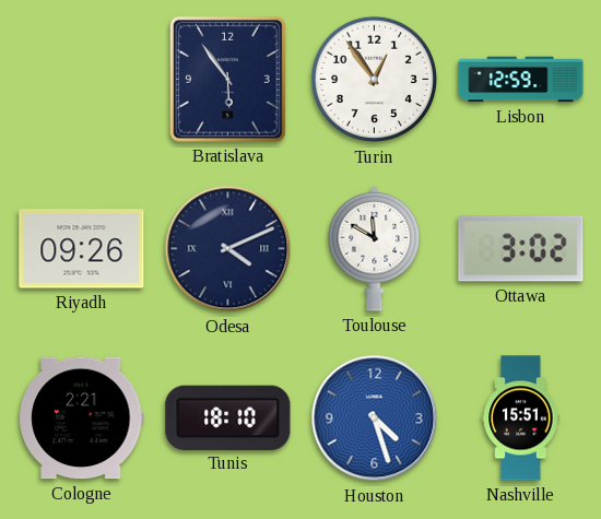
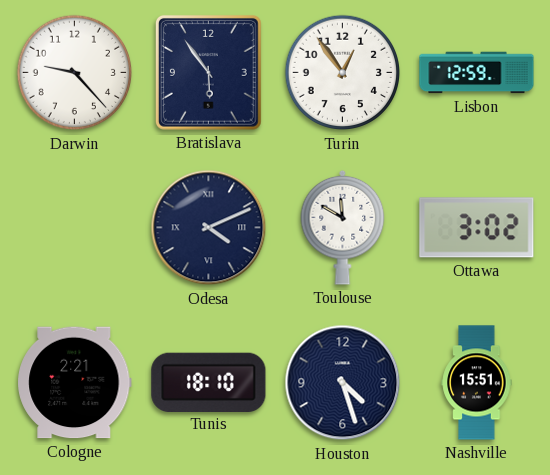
Darwin: none -> 9:23 (75, 73)
Riyadh: 09:26 -> none (82, 249)
Houston dial: blue -> navy (343, 383)
